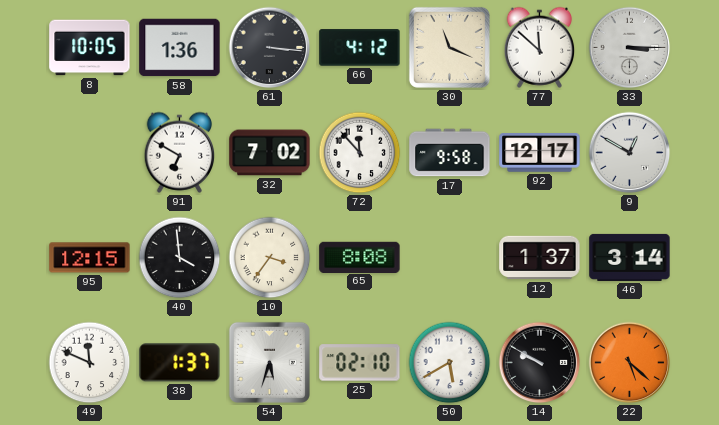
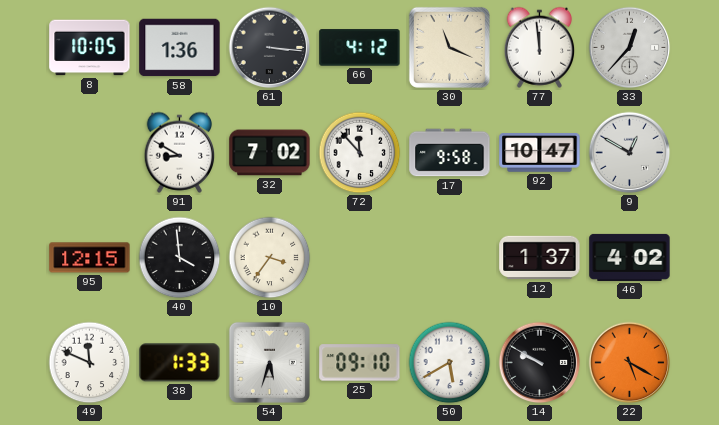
77: 11:52 -> 11:59 (540, 47)
33: 3:15 -> 12:37 (630, 48)
91: 6:50 -> 8:50 (180, 152)
92: 12:17 -> 10:47 (540, 153)
65: 8:08 -> none (360, 257)
46: 3:14 -> 4:02 (630, 257)
38: 1:37 -> 1:33 (180, 363)
25: 02:10 -> 09:10 (360, 363)
22: 5:22 -> 5:20 (630, 363)
